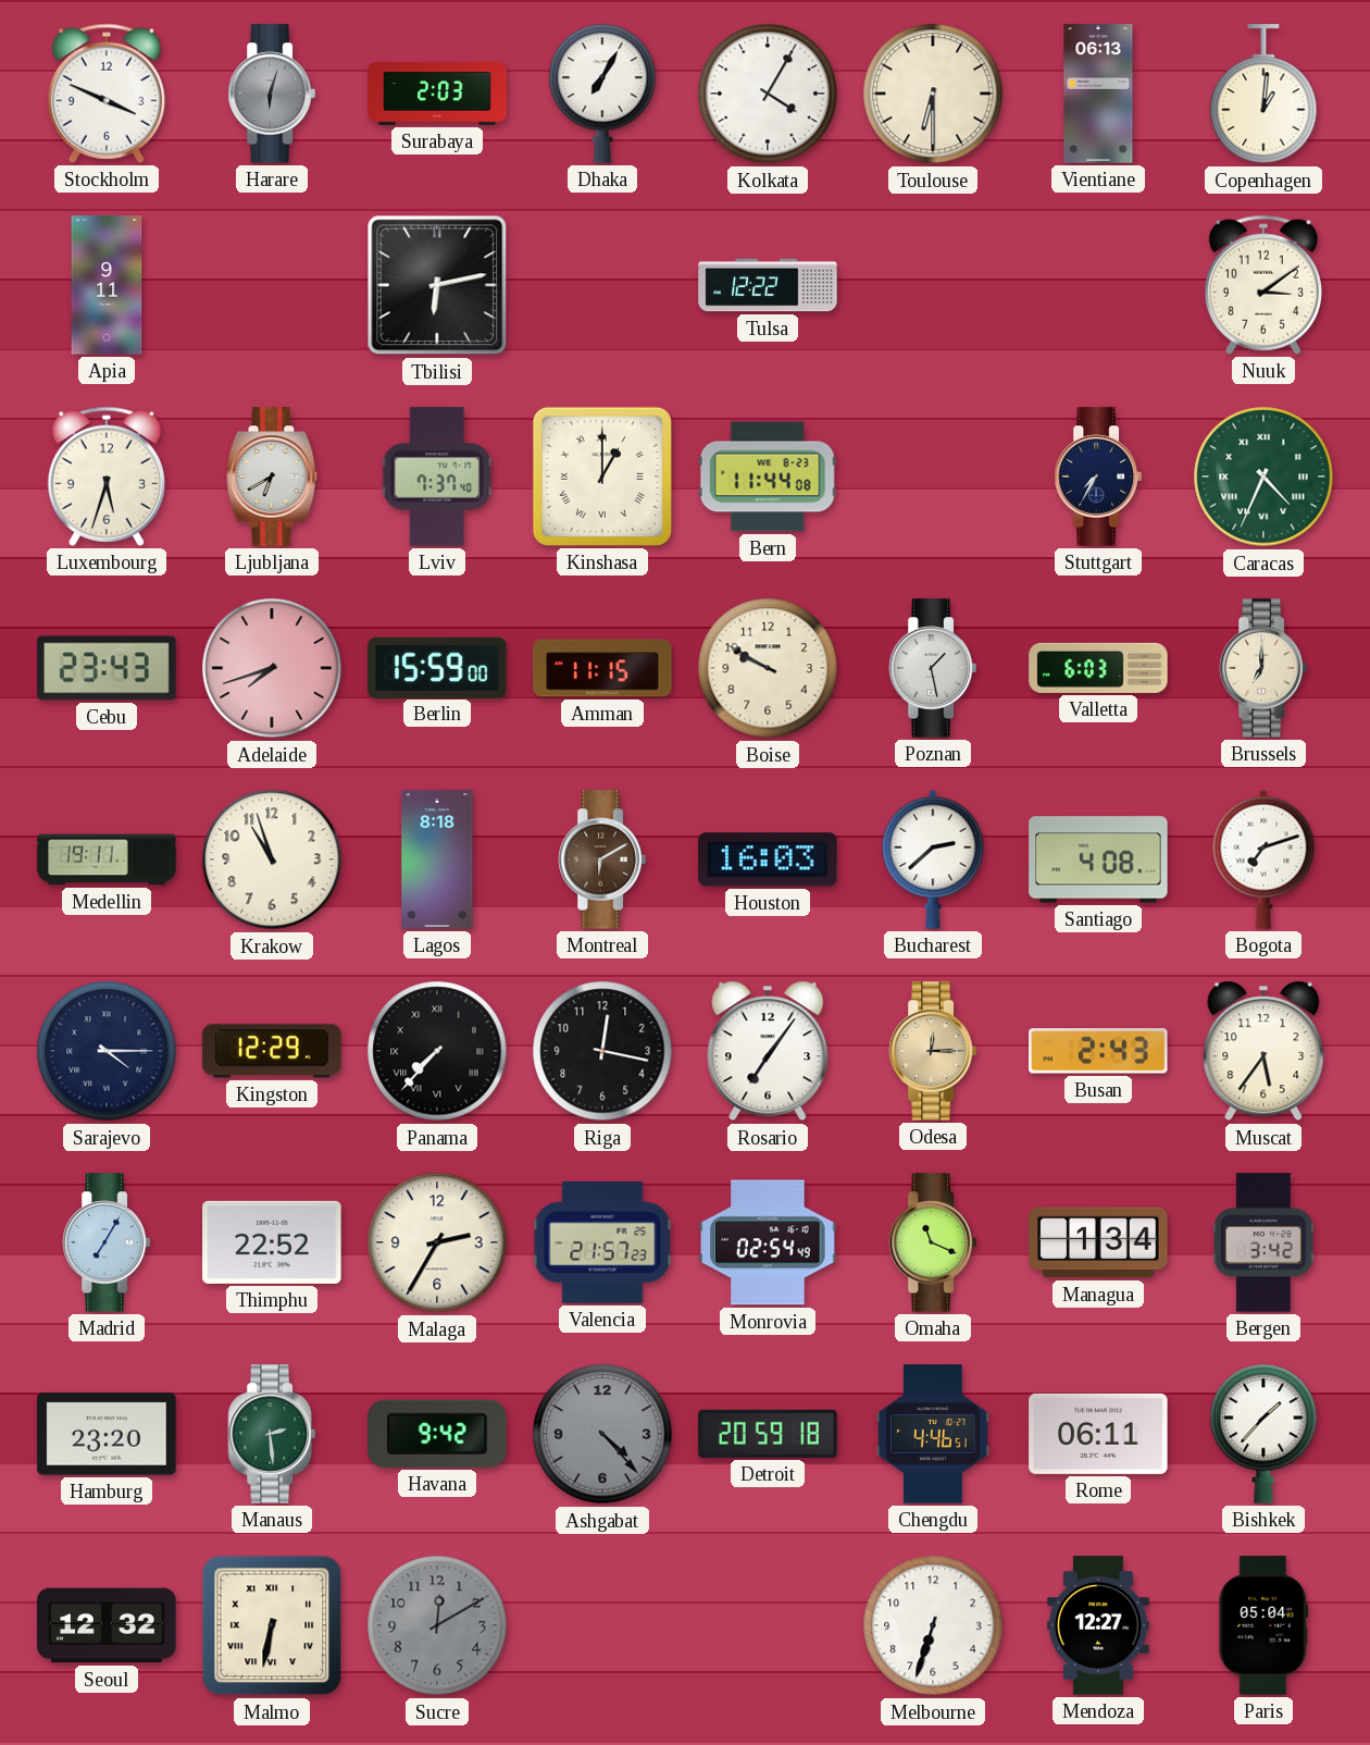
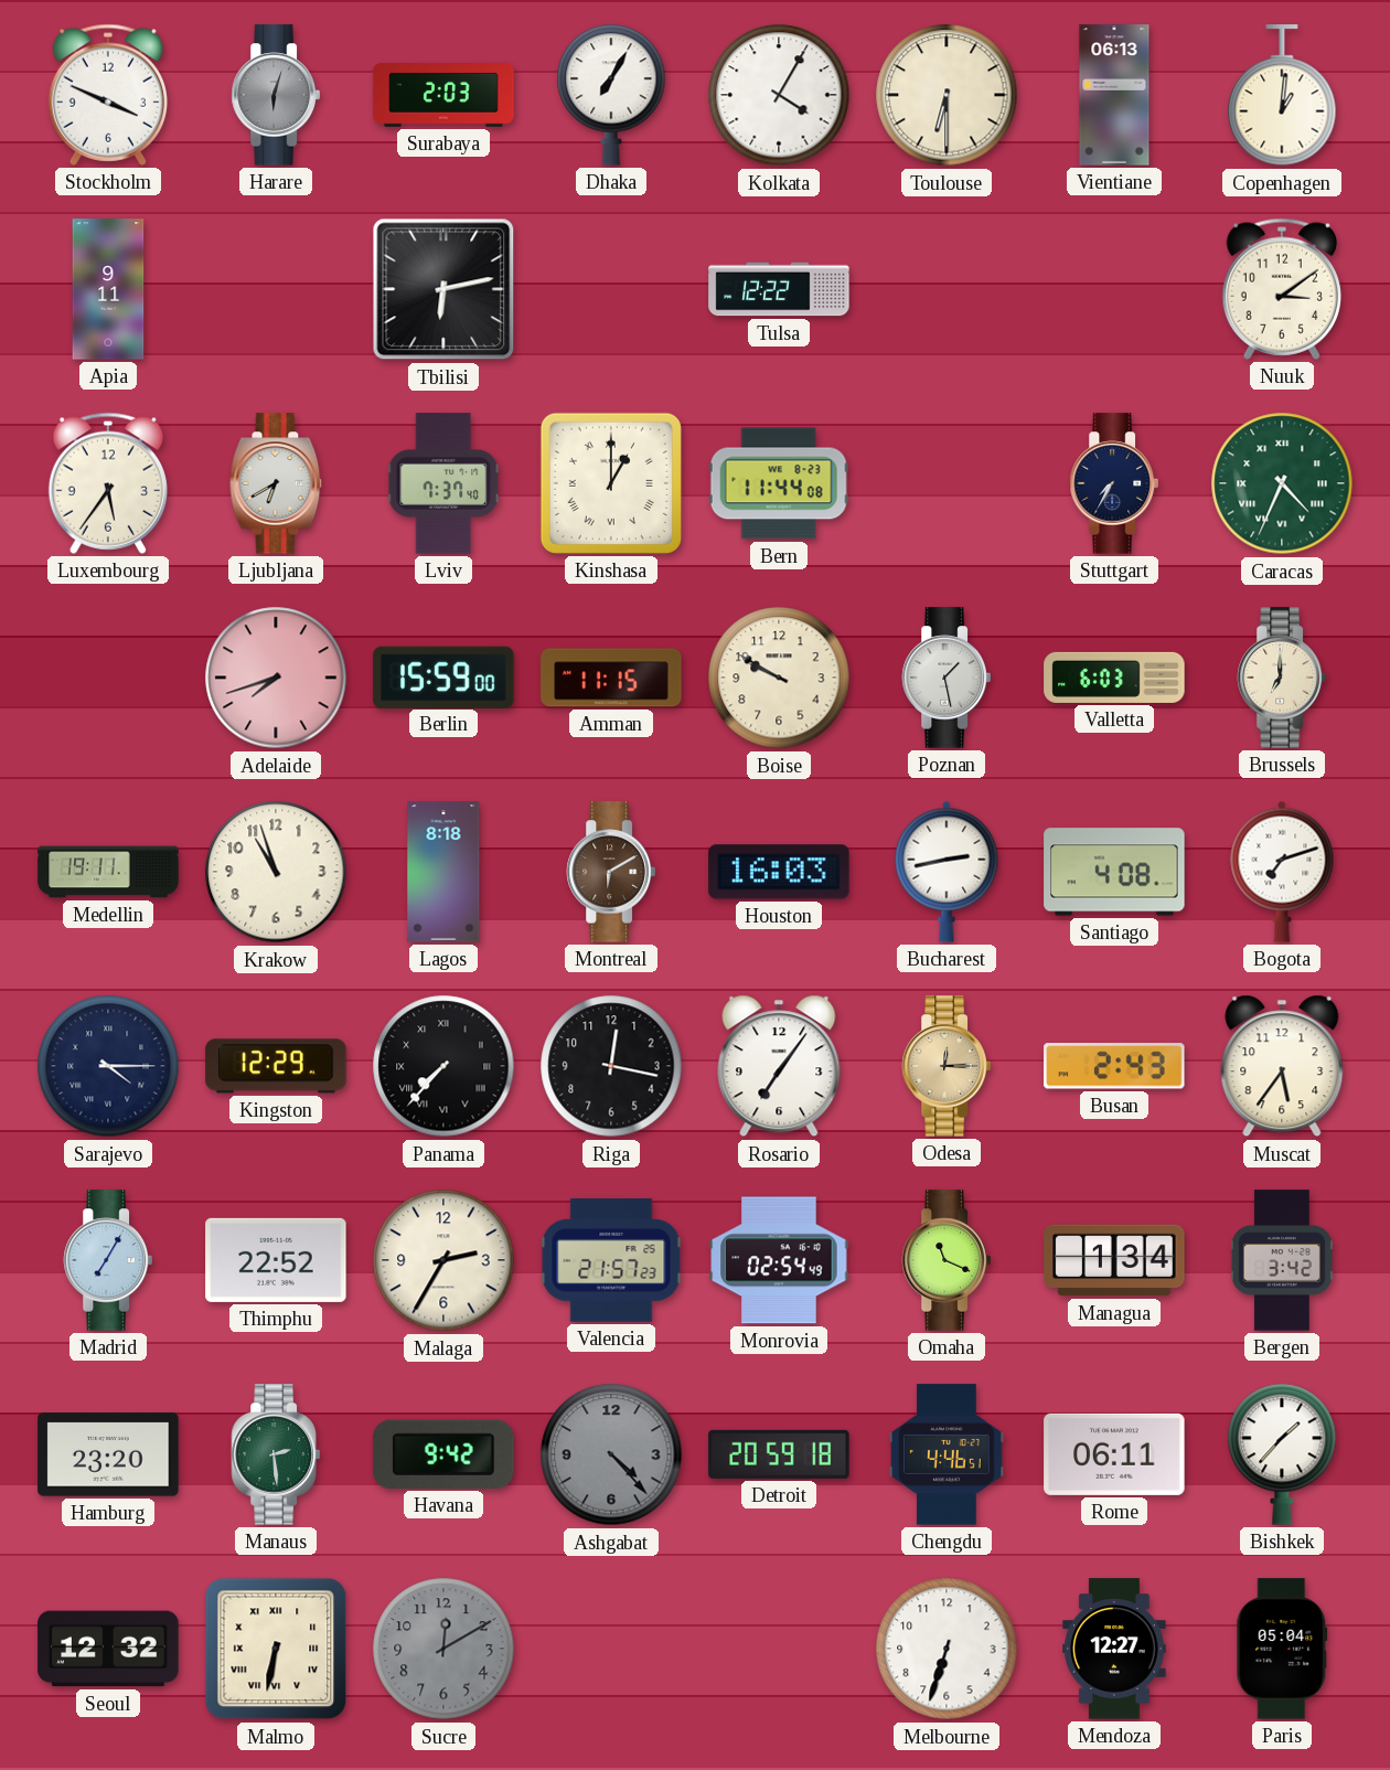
Luxembourg: 5:33 -> 5:36 (108, 483)
Cebu: 23:43 -> none (107, 668)
Bucharest: 2:38 -> 2:43 (947, 872)
